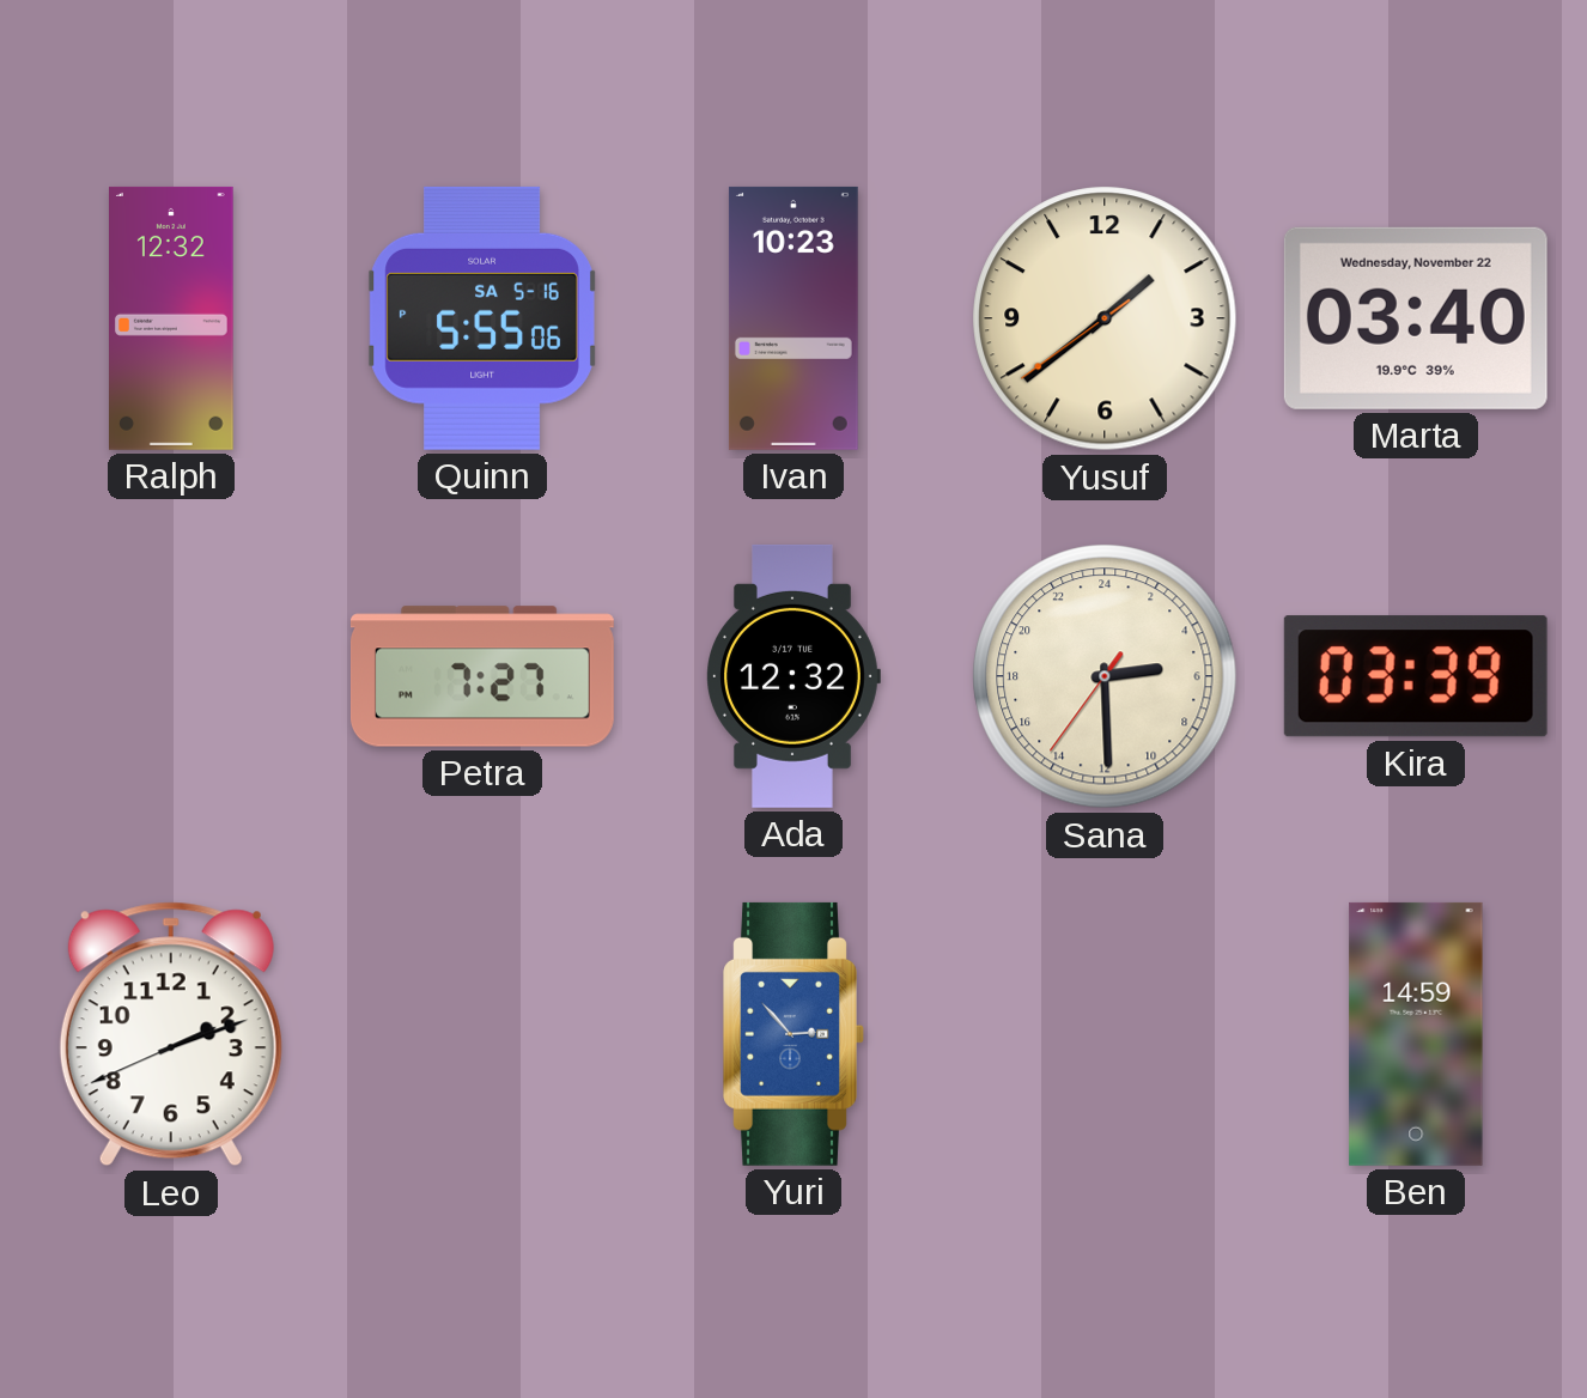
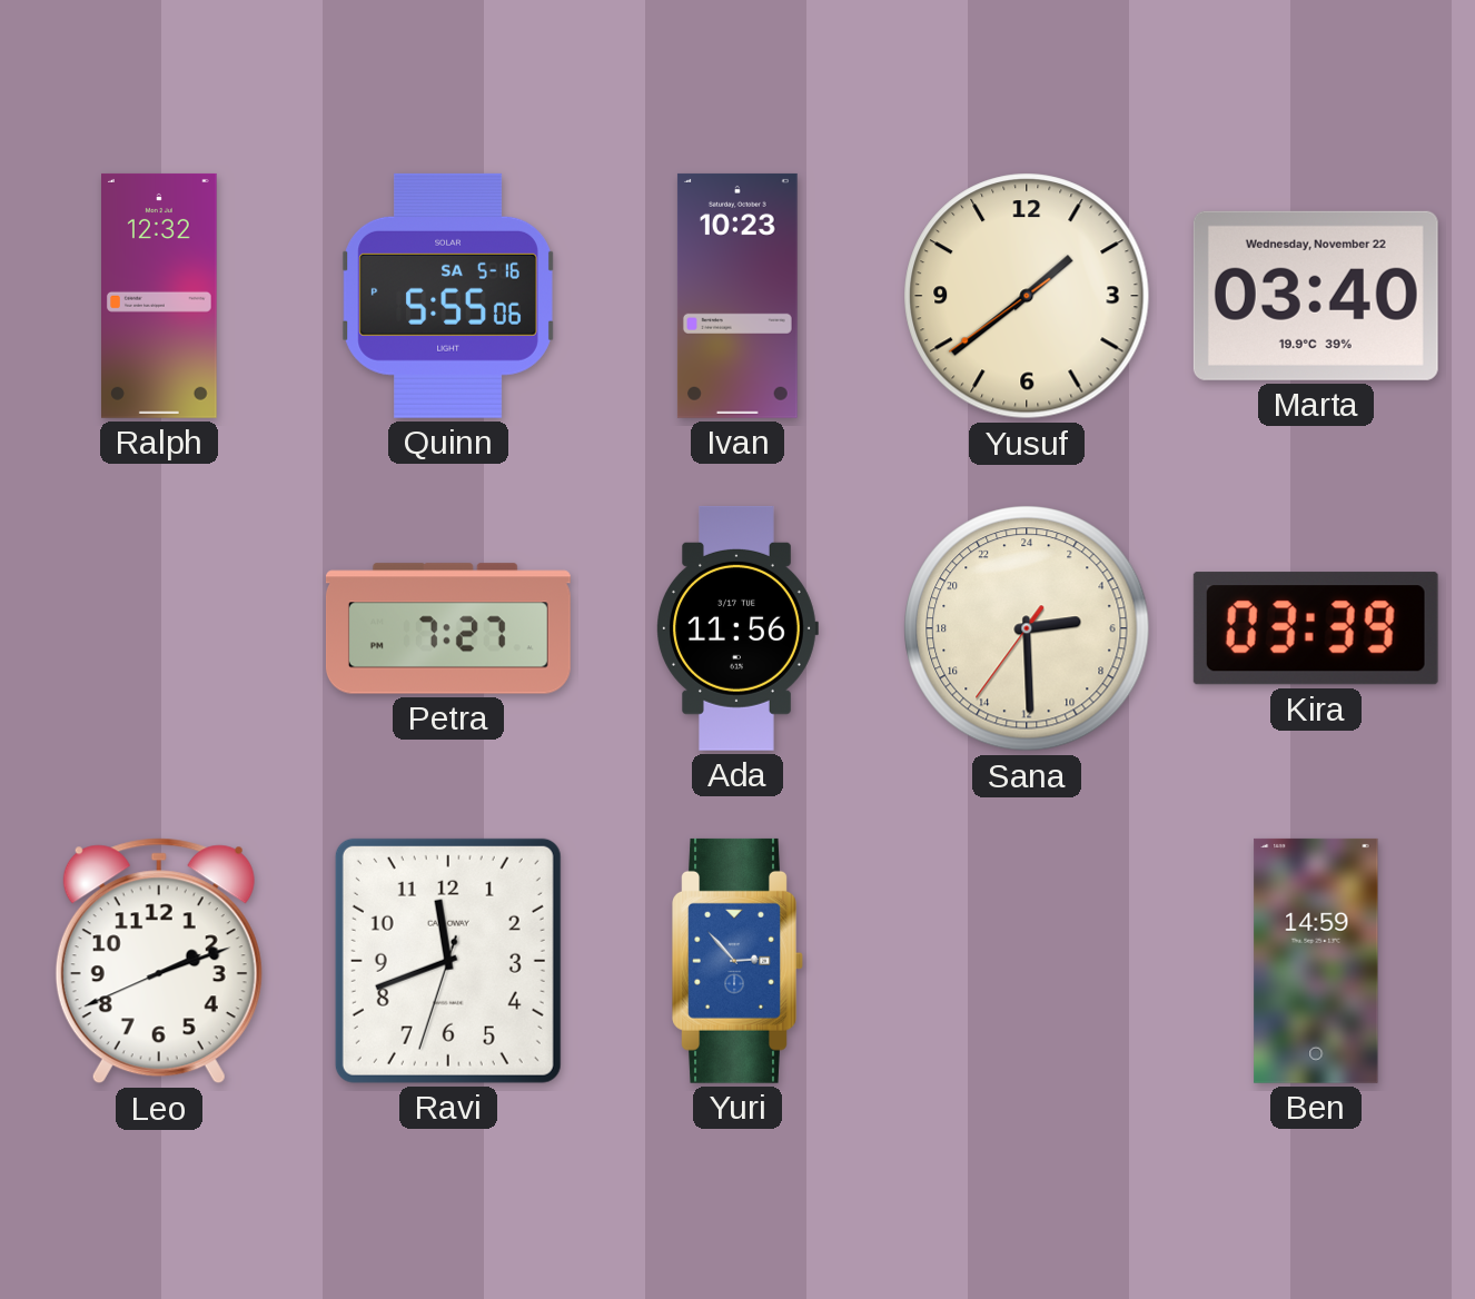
Ada: 12:32 -> 11:56 (737, 628)
Ravi: none -> 11:41 (448, 961)
